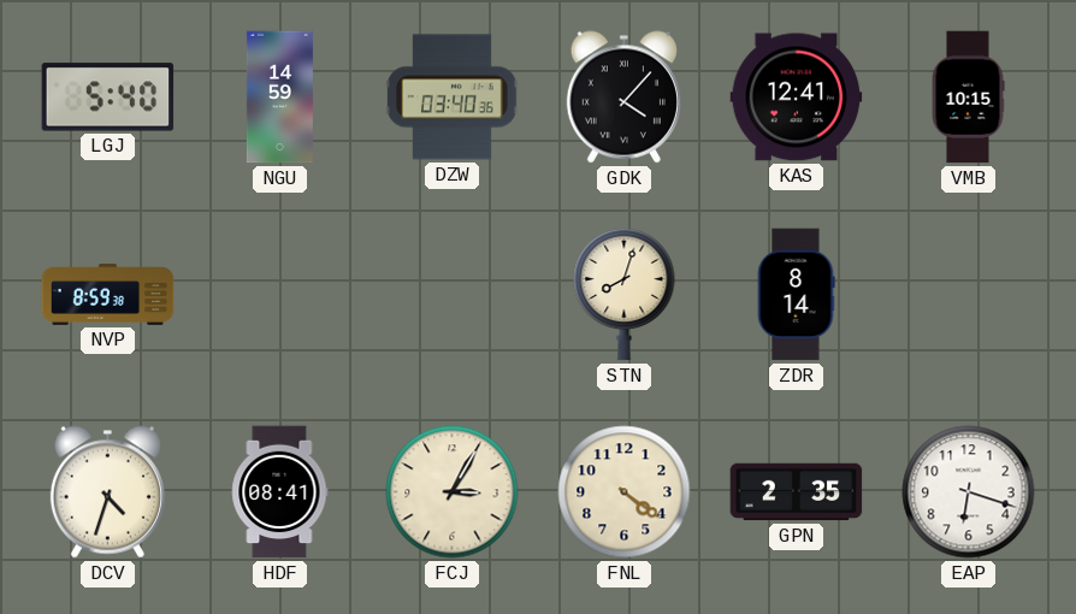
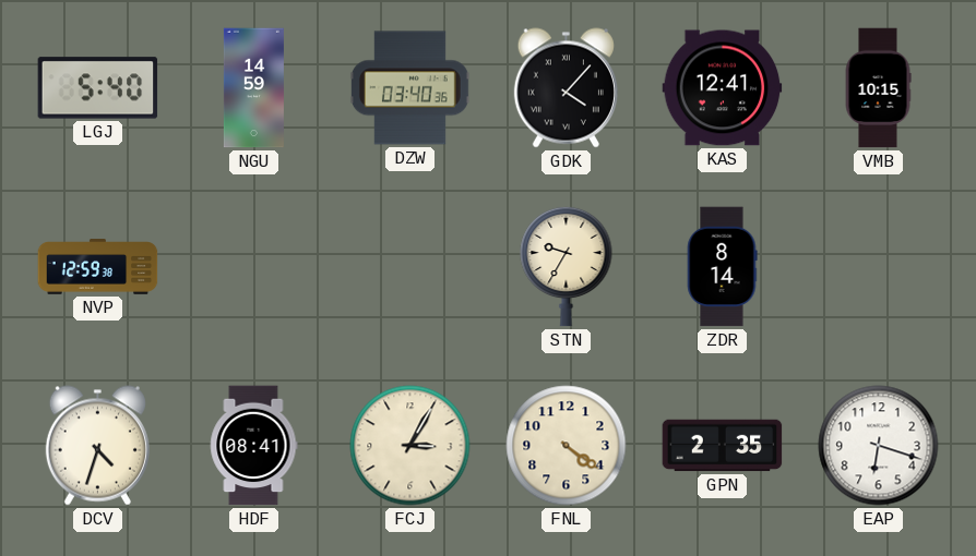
NVP: 8:59 -> 12:59 (98, 267)
STN: 8:03 -> 9:35 (567, 266)
